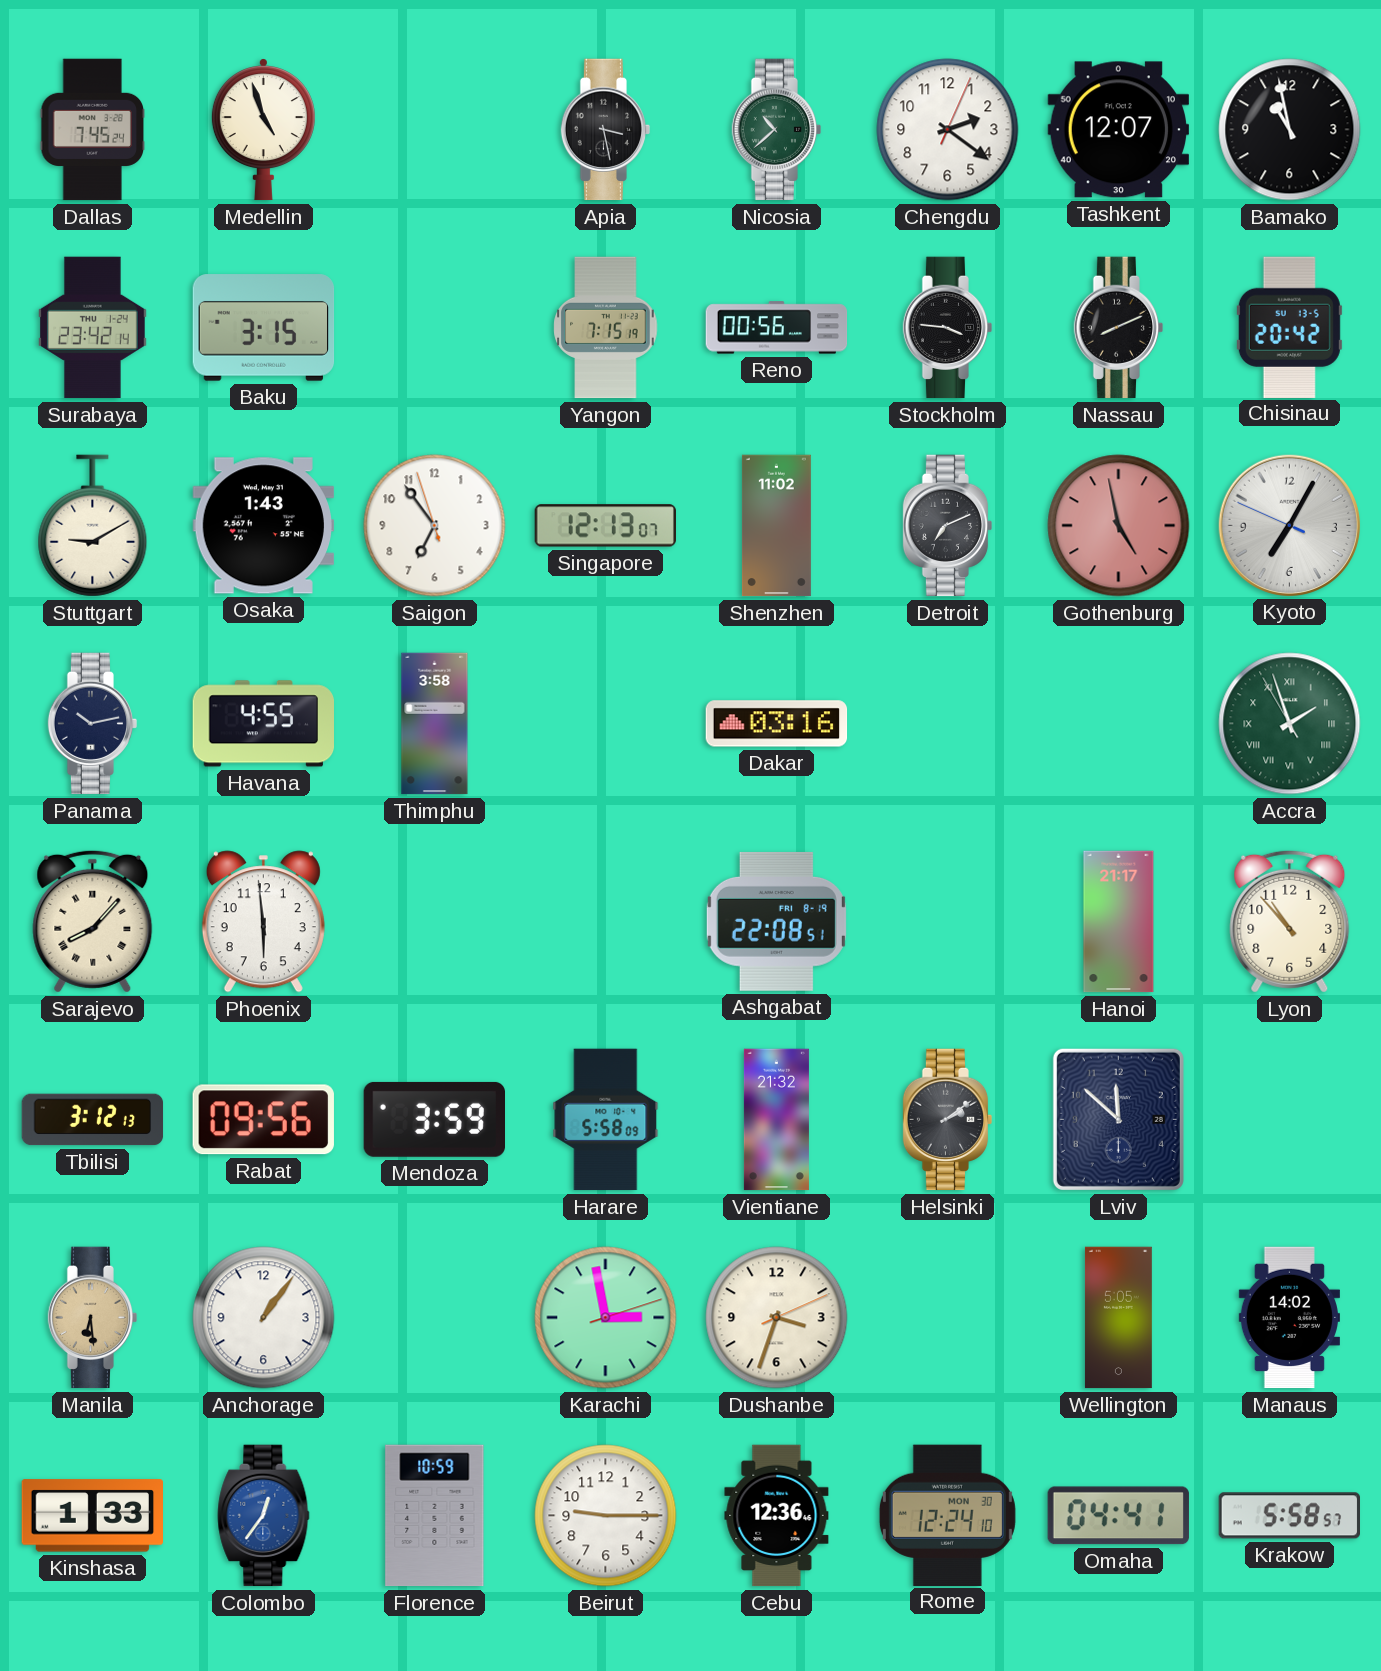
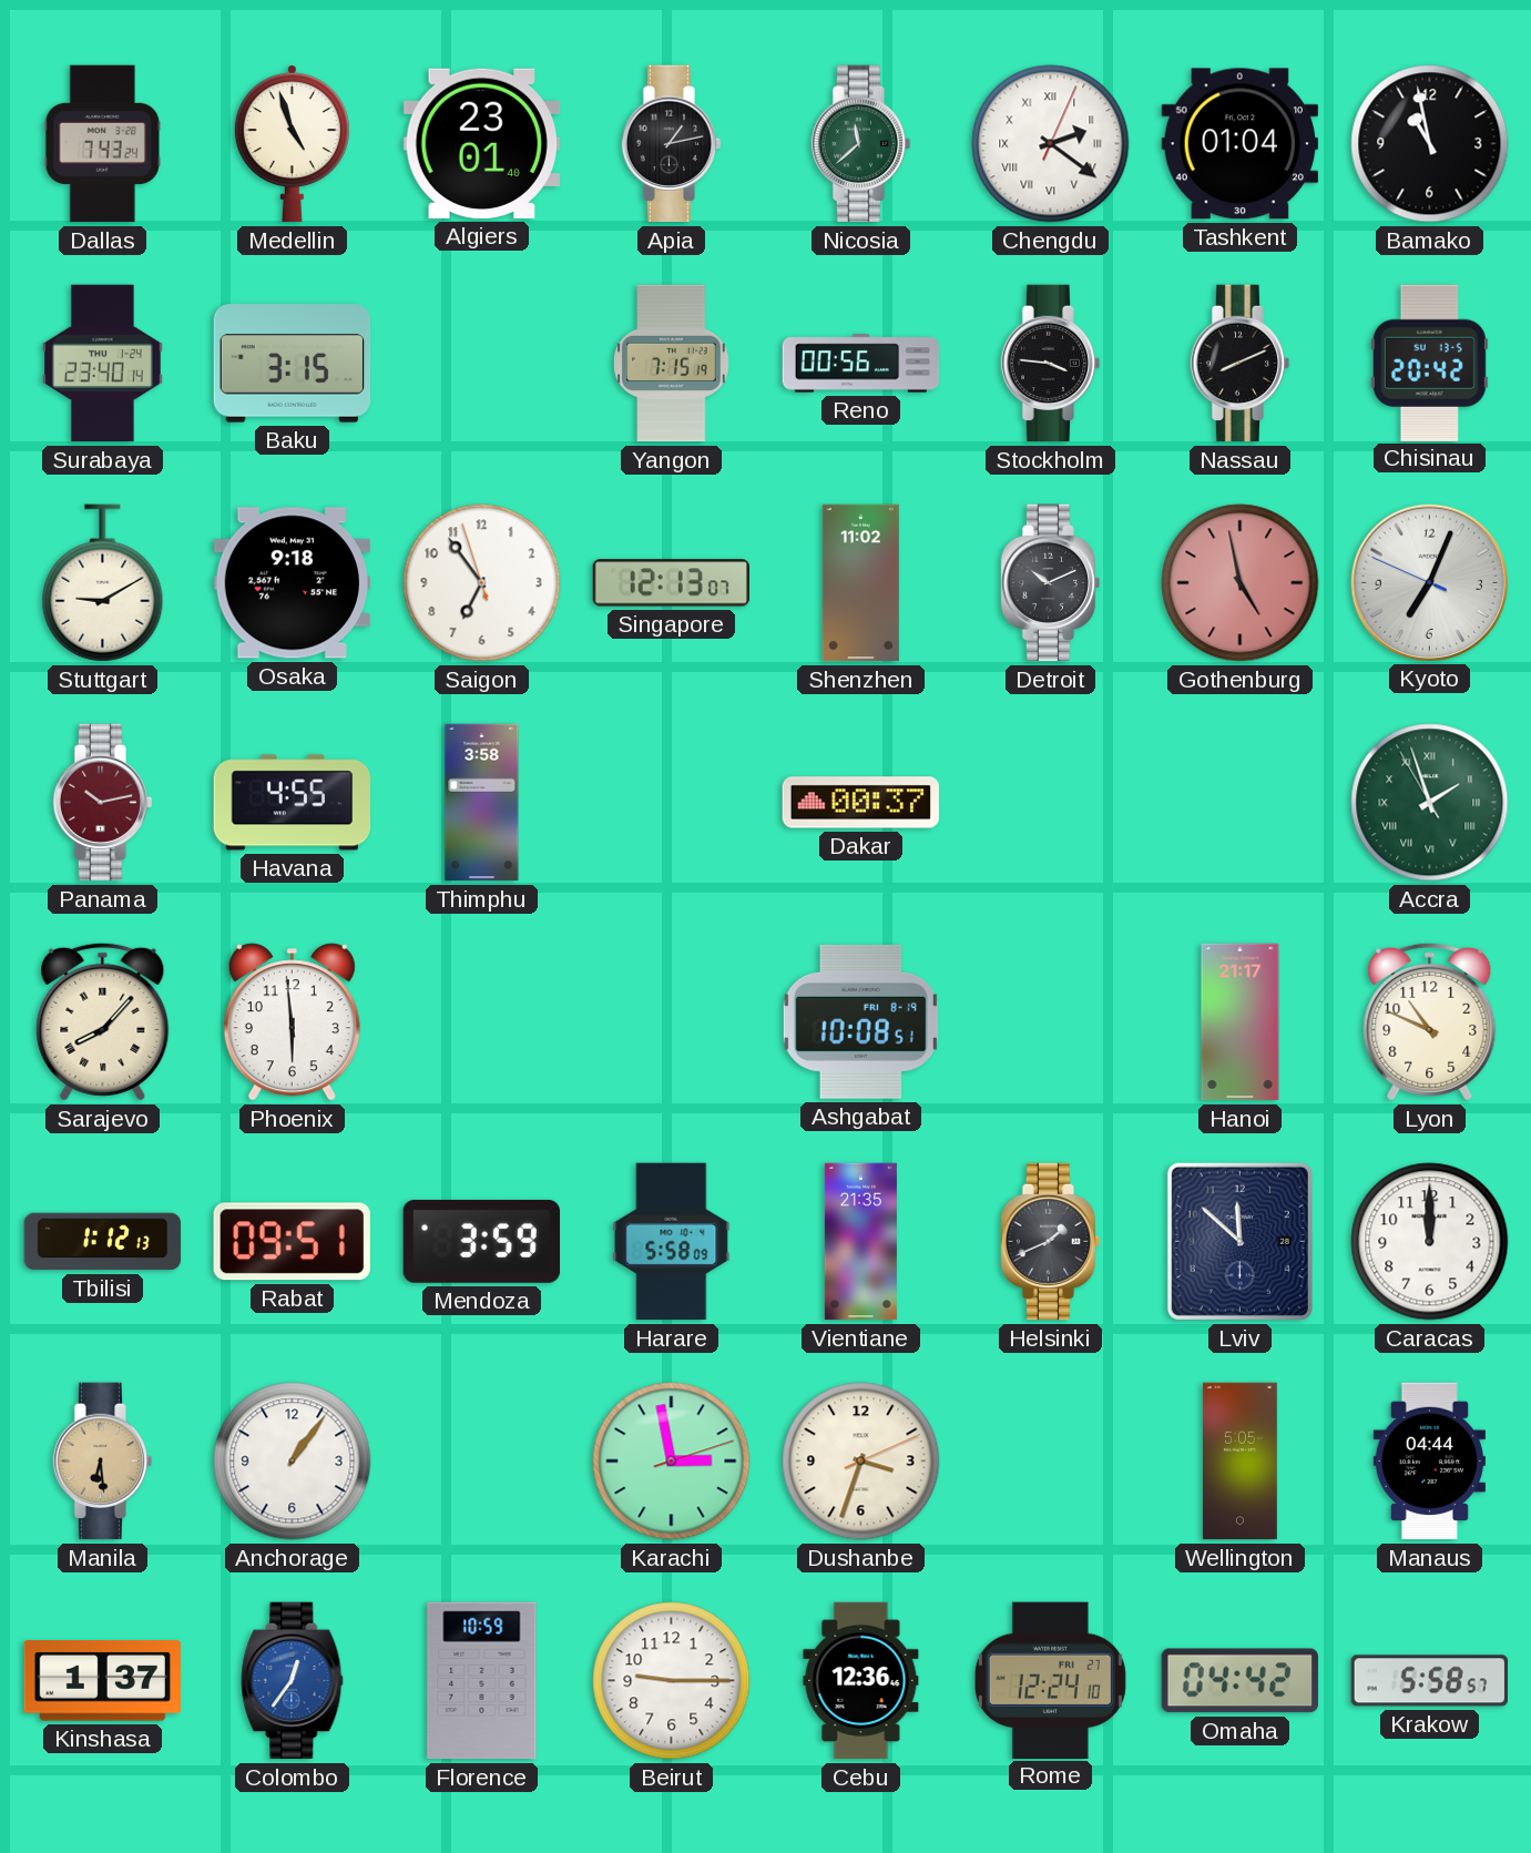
Dallas: 7:45 -> 7:43 (102, 144)
Algiers: none -> 23:01 (481, 143)
Apia: 3:28 -> 1:13 (672, 144)
Nicosia: 10:38 -> 11:38 (861, 144)
Chengdu numerals: Arabic -> Roman (1051, 144)
Tashkent: 12:07 -> 01:04 (1239, 144)
Surabaya: 23:42 -> 23:40 (102, 364)
Osaka: 1:43 -> 9:18 (292, 583)
Detroit: 7:11 -> 10:11 (1051, 583)
Kyoto: 7:04 -> 7:03 (1429, 582)
Panama dial: navy -> burgundy (103, 803)
Dakar: 03:16 -> 00:37 (861, 803)
Ashgabat: 22:08 -> 10:08 (860, 1021)
Lyon: 10:53 -> 10:49 (1430, 1021)
Tbilisi: 3:12 -> 1:12 (103, 1242)
Rabat: 09:56 -> 09:51 (292, 1242)
Vientiane: 21:32 -> 21:35 (860, 1242)
Helsinki: 2:09 -> 1:41 (1051, 1242)
Caracas: none -> 12:00 (1430, 1242)
Manaus: 14:02 -> 04:44 (1429, 1462)
Kinshasa: 1:33 -> 1:37 (103, 1681)
Rome date: MON 30 -> FRI 27 (1050, 1680)
Omaha: 04:41 -> 04:42 (1239, 1681)
